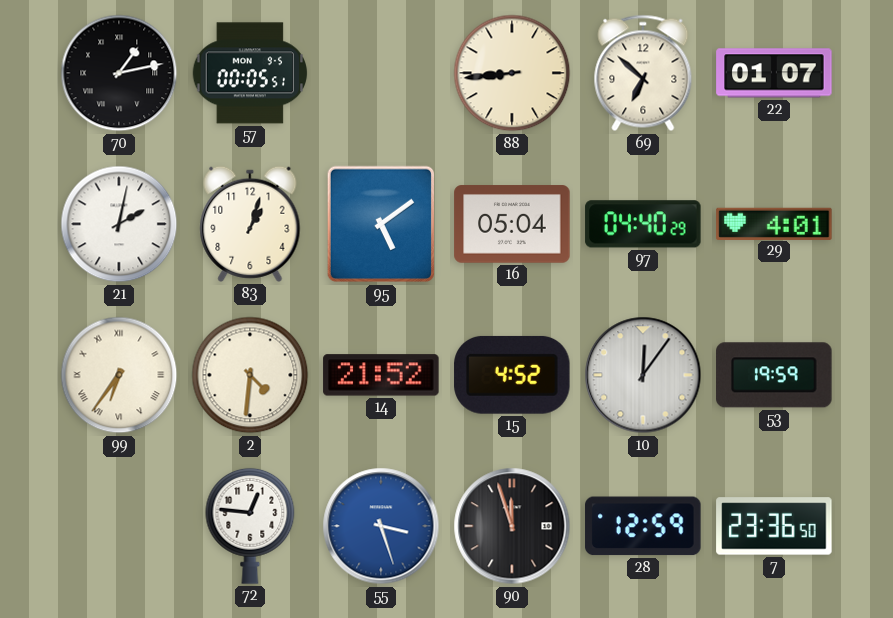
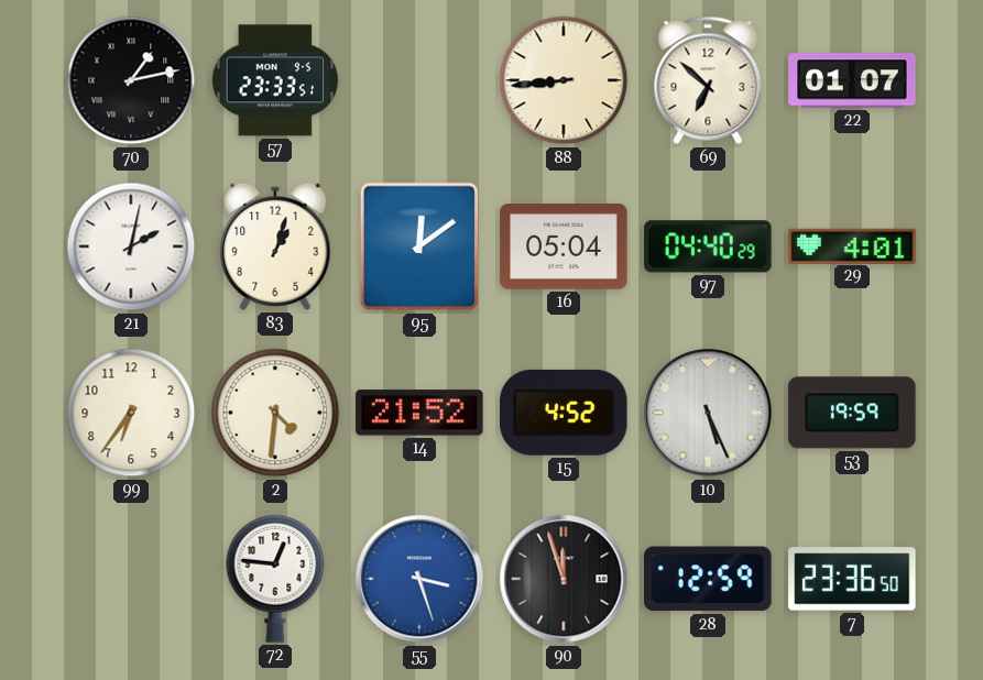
57: 00:05 -> 23:33 (275, 80)
95: 5:09 -> 12:09 (419, 246)
99 numerals: Roman -> Arabic (131, 413)
10: 12:06 -> 5:26 (708, 413)
